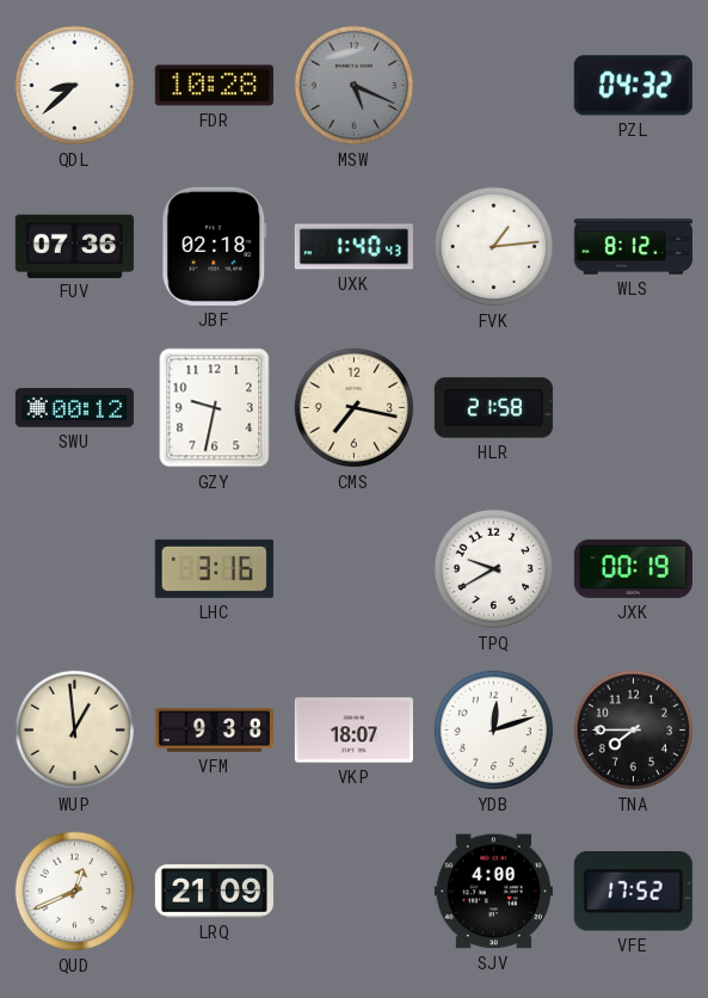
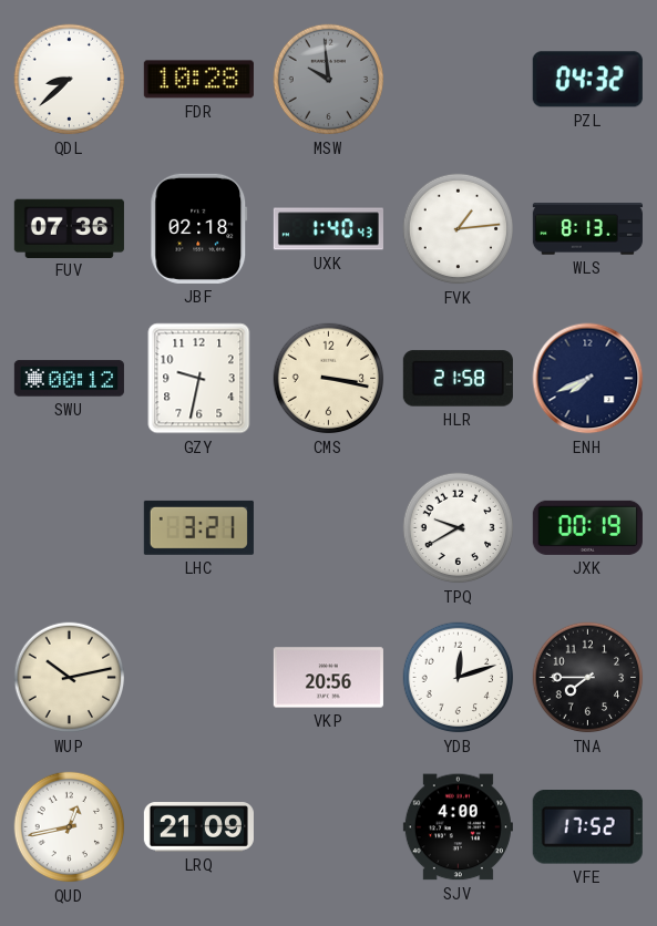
MSW: 5:19 -> 9:59 (329, 80)
WLS: 8:12 -> 8:13 (587, 229)
CMS: 7:17 -> 3:17 (329, 379)
ENH: none -> 7:41 (588, 379)
LHC: 3:16 -> 3:21 (198, 527)
WUP: 12:59 -> 10:13 (70, 678)
VFM: 9:38 -> none (214, 731)
VKP: 18:07 -> 20:56 (328, 678)
QUD: 12:41 -> 12:43 (70, 827)
